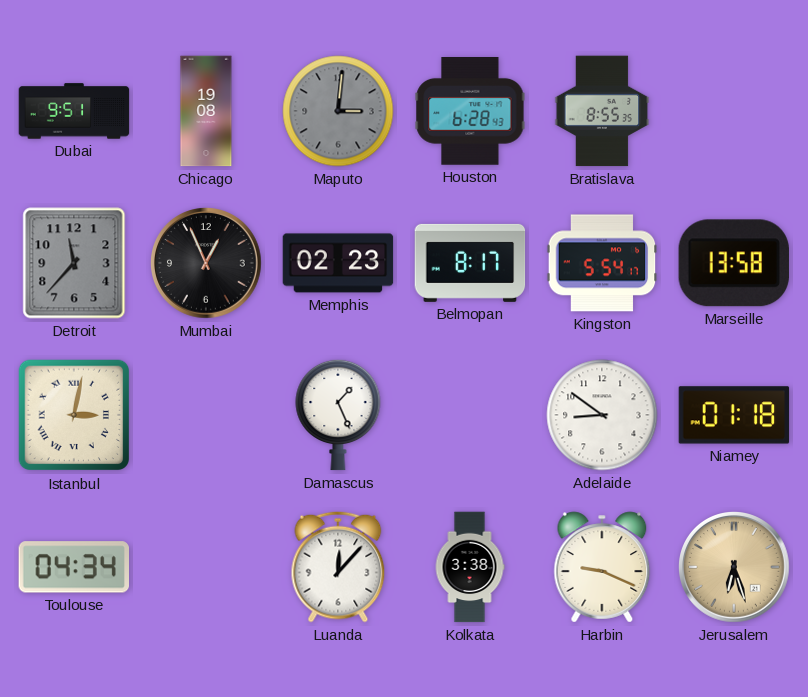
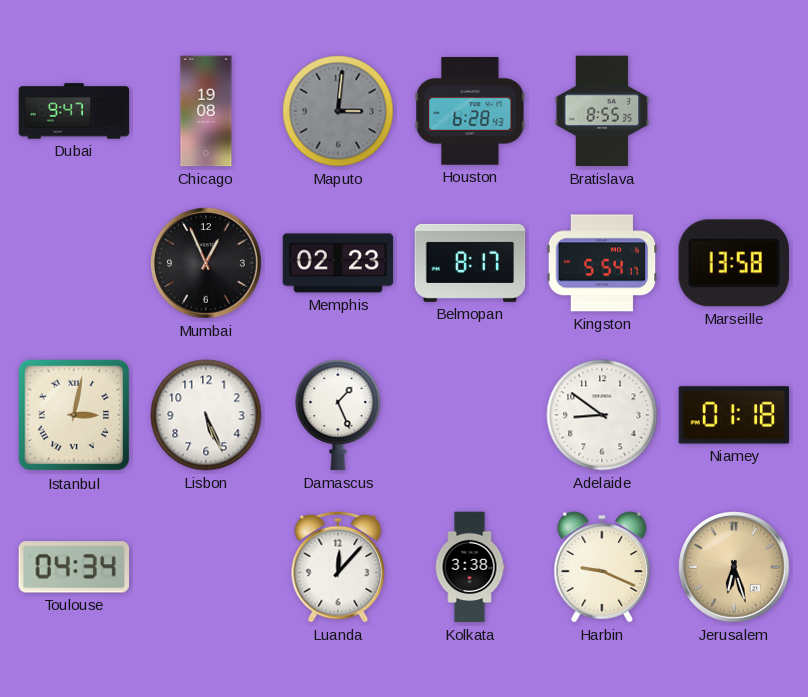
Dubai: 9:51 -> 9:47 (74, 111)
Detroit: 11:37 -> none (74, 263)
Lisbon: none -> 5:26 (206, 415)
